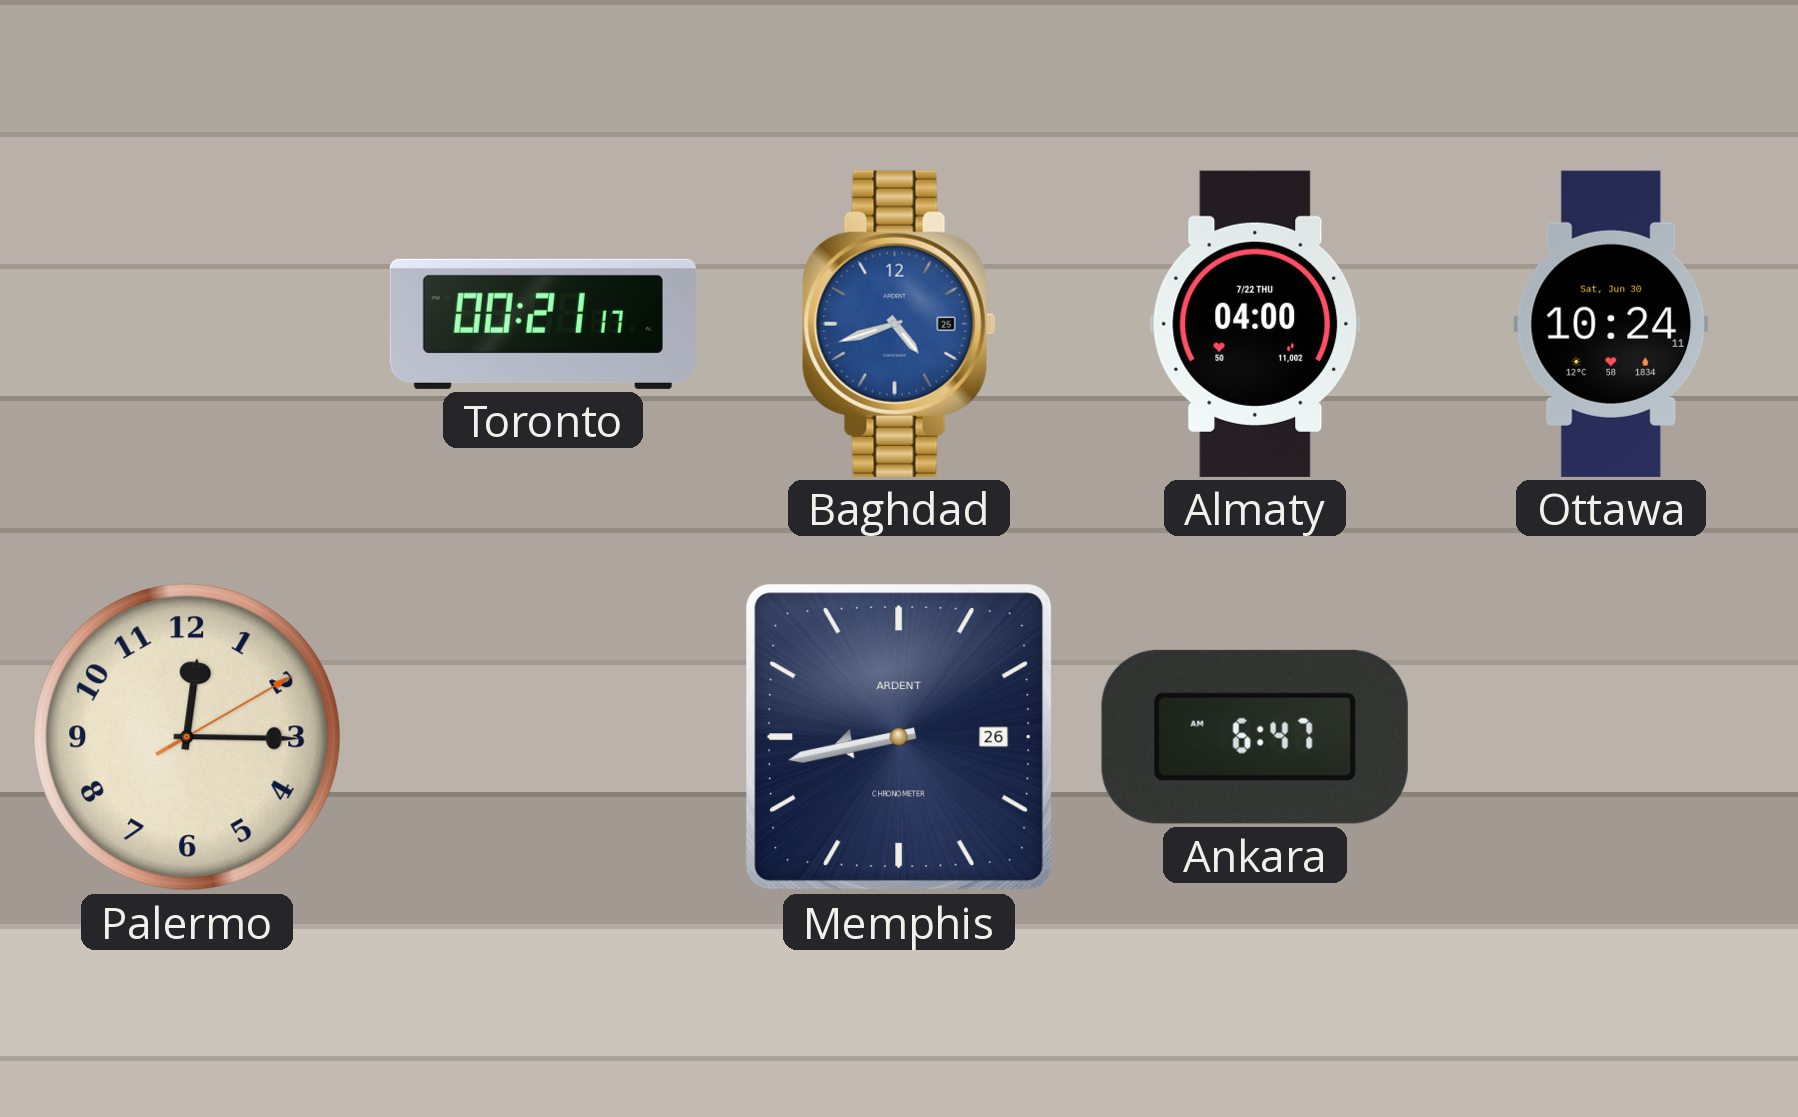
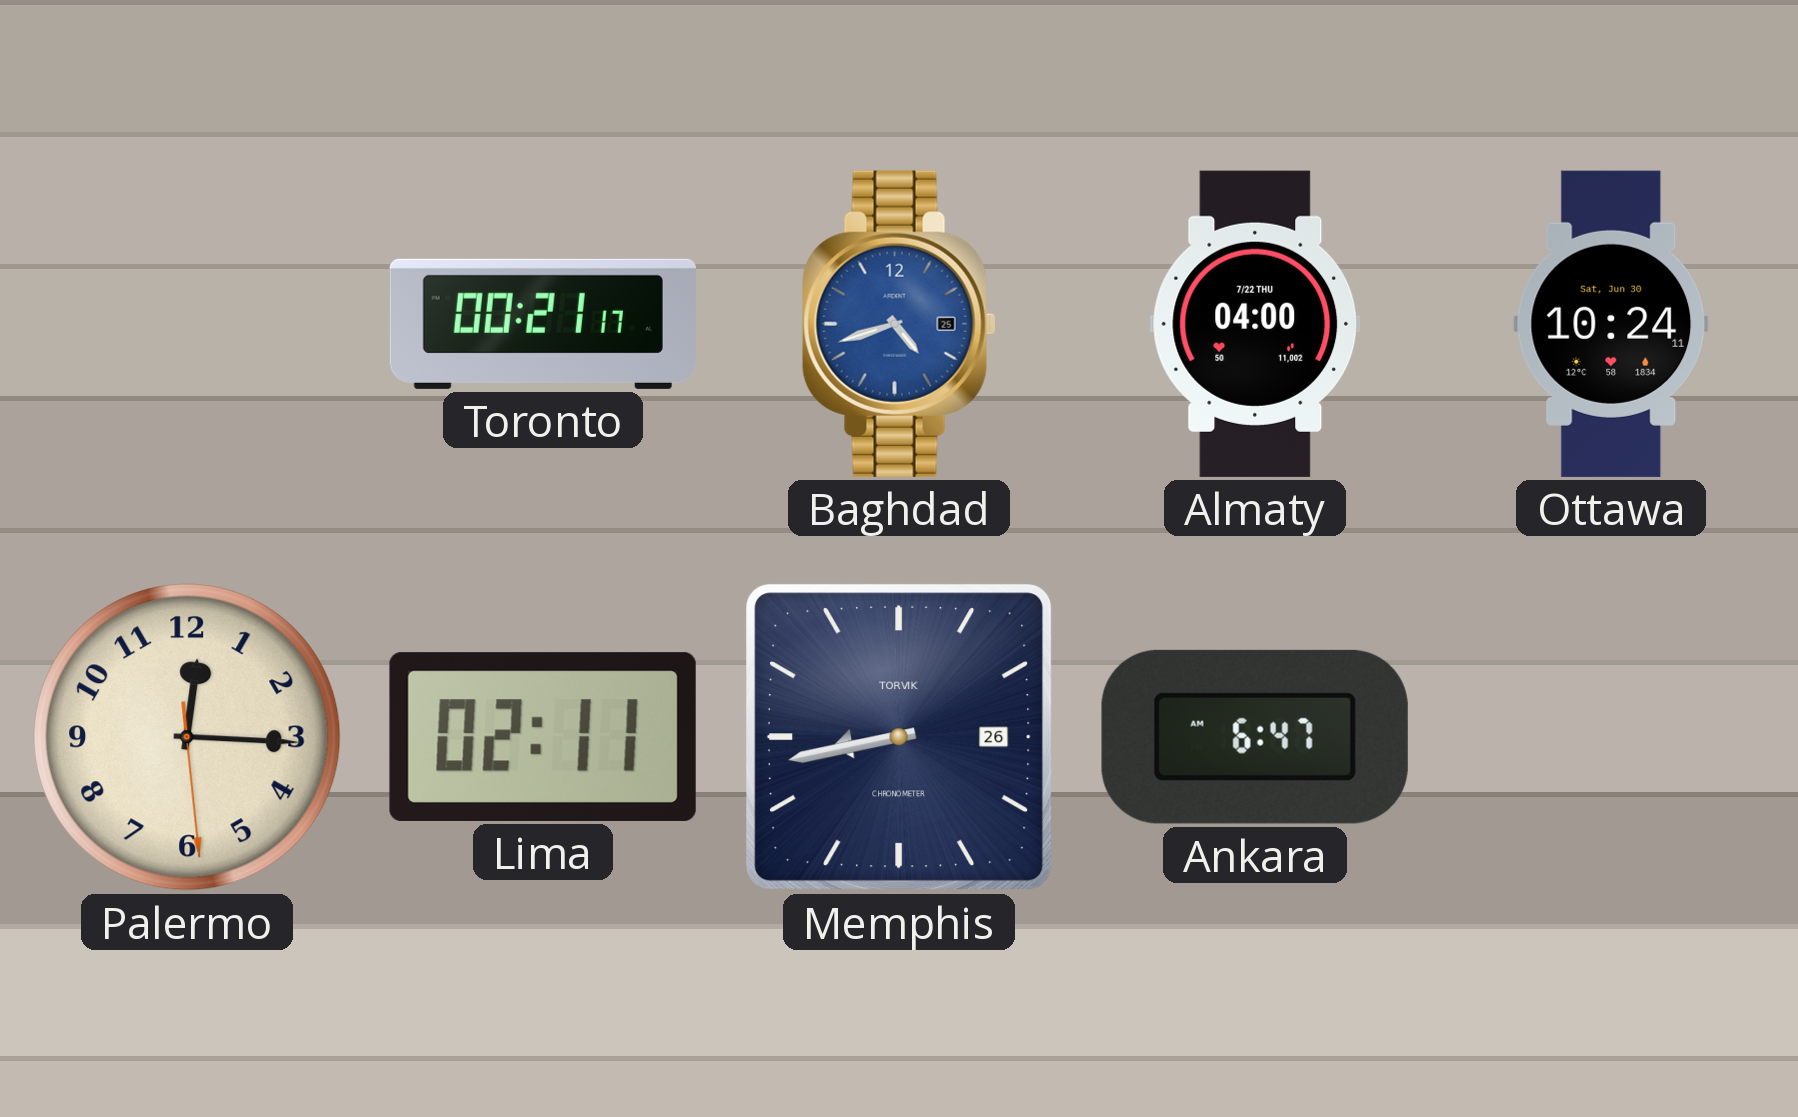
Palermo: 12:15:10 -> 12:15:29 (187, 737)
Lima: none -> 02:11 (543, 737)
Memphis brand: ARDENT -> TORVIK (900, 738)
